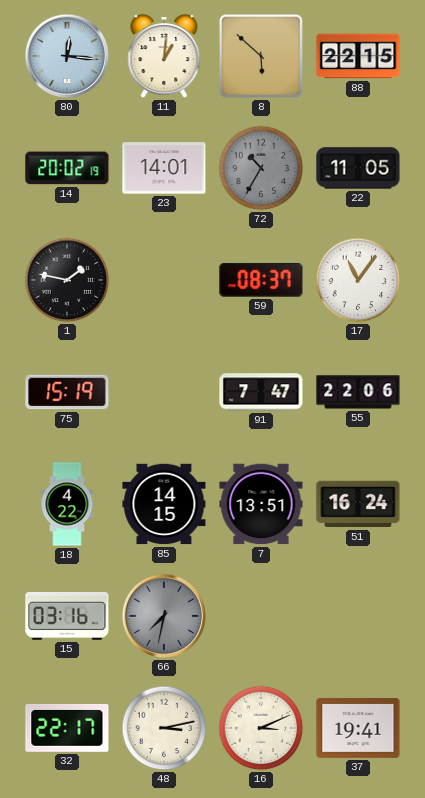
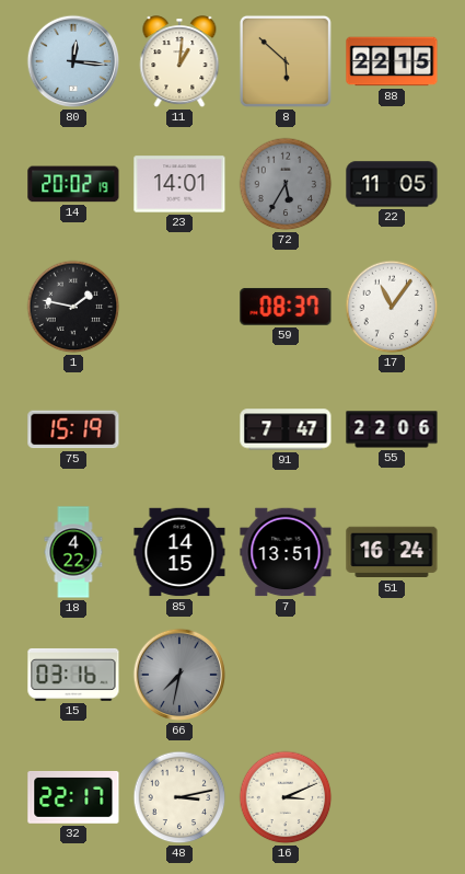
72: 10:35 -> 5:35 (286, 184)
37: 19:41 -> none (358, 728)
